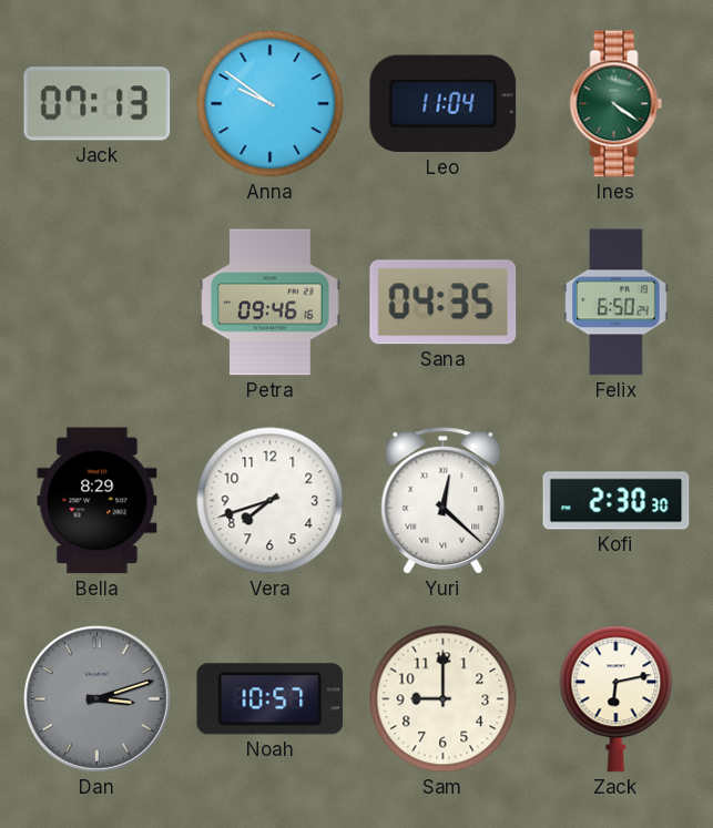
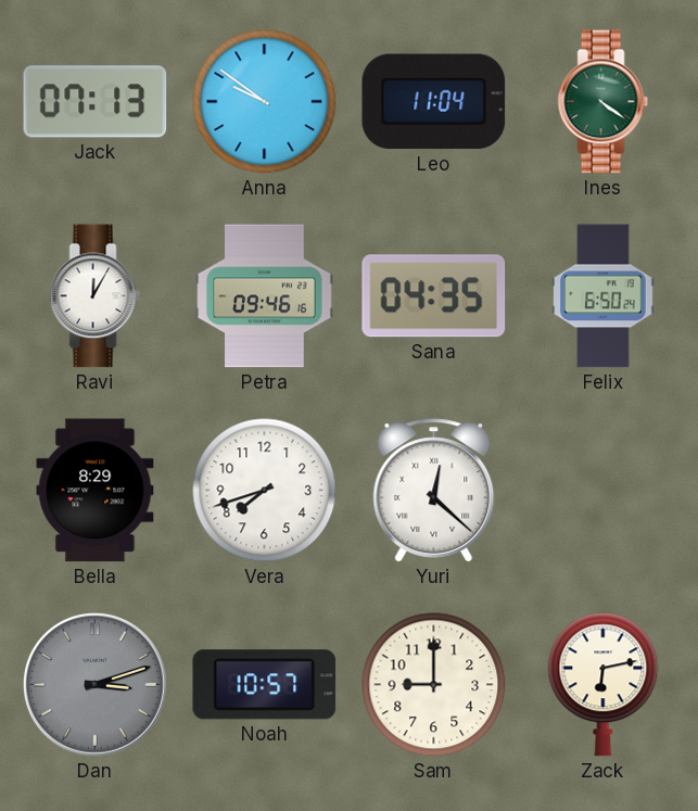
Ravi: none -> 12:05 (96, 296)
Kofi: 2:30 -> none (617, 501)
